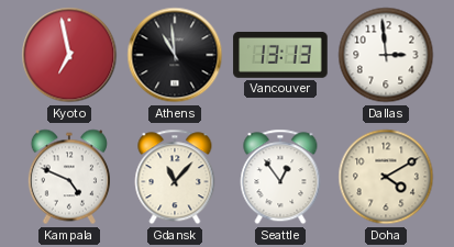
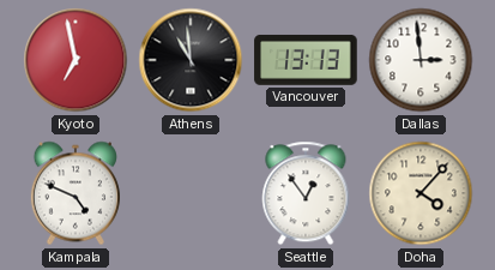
Gdansk: 11:07 -> none (175, 177)
Doha: 4:10 -> 4:07 (421, 193)
